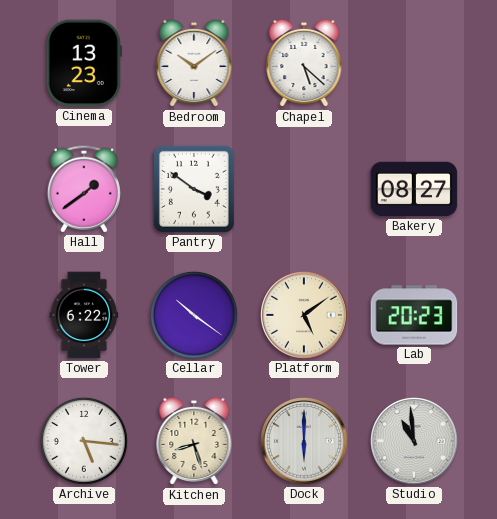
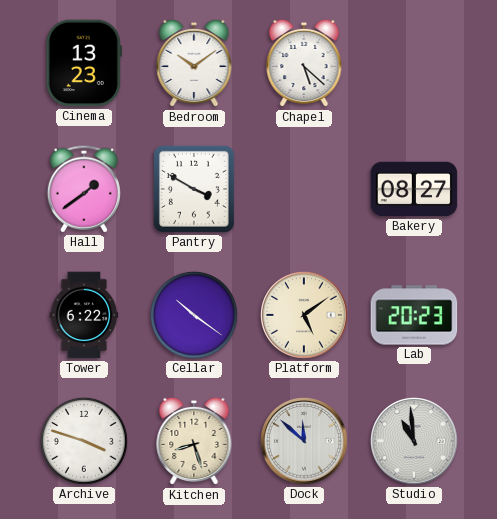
Pantry: 3:51 -> 3:50 (194, 189)
Archive: 5:16 -> 3:48 (85, 442)
Dock: 6:00 -> 11:52 (305, 442)
